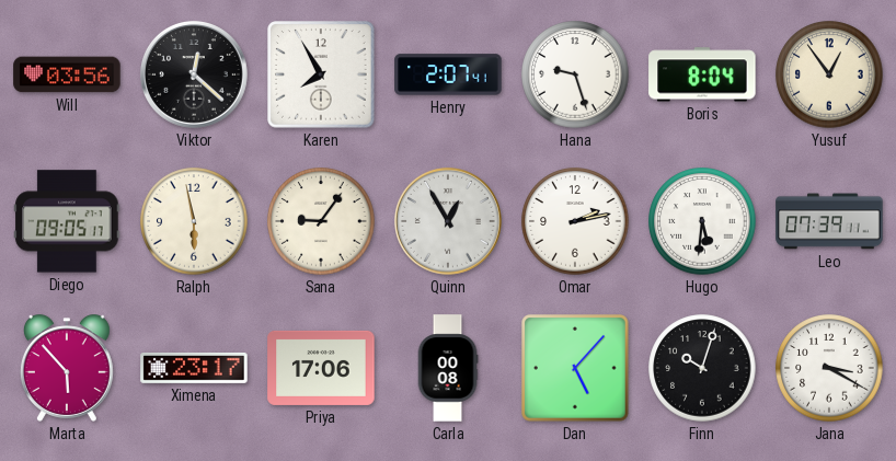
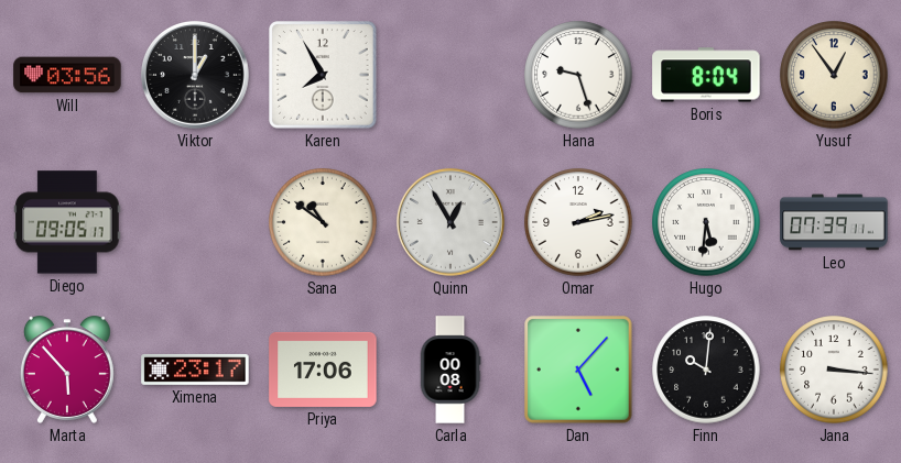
Viktor: 12:22 -> 1:00 (195, 75)
Henry: 2:07 -> none (448, 74)
Ralph: 5:58 -> none (194, 221)
Sana: 9:06 -> 10:51 (323, 222)
Finn: 10:03 -> 10:01 (706, 370)
Jana: 3:20 -> 3:16 (834, 370)
